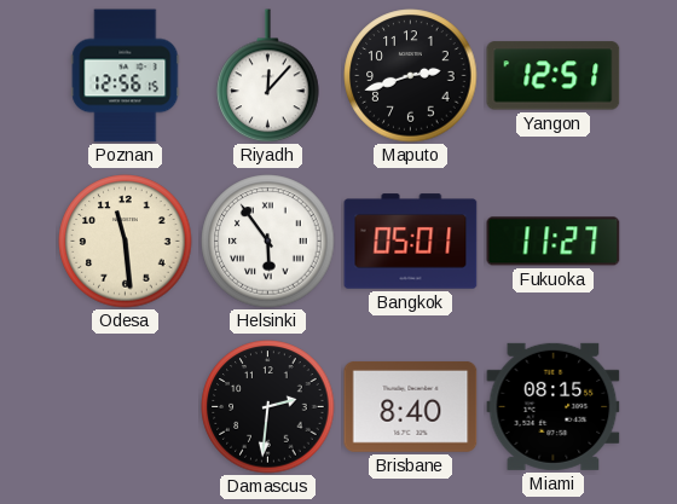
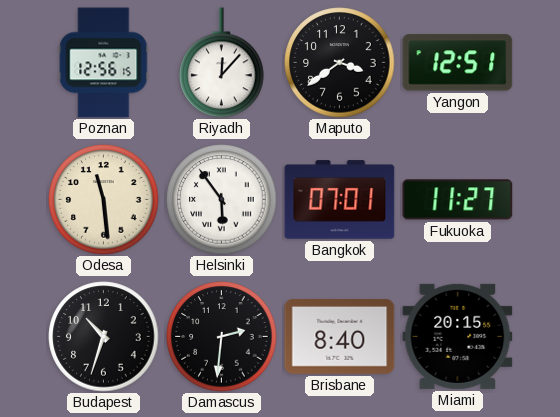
Maputo: 2:42 -> 3:39 (340, 63)
Bangkok: 05:01 -> 07:01 (340, 200)
Budapest: none -> 10:33 (104, 337)
Miami: 08:15 -> 20:15 (458, 336)
